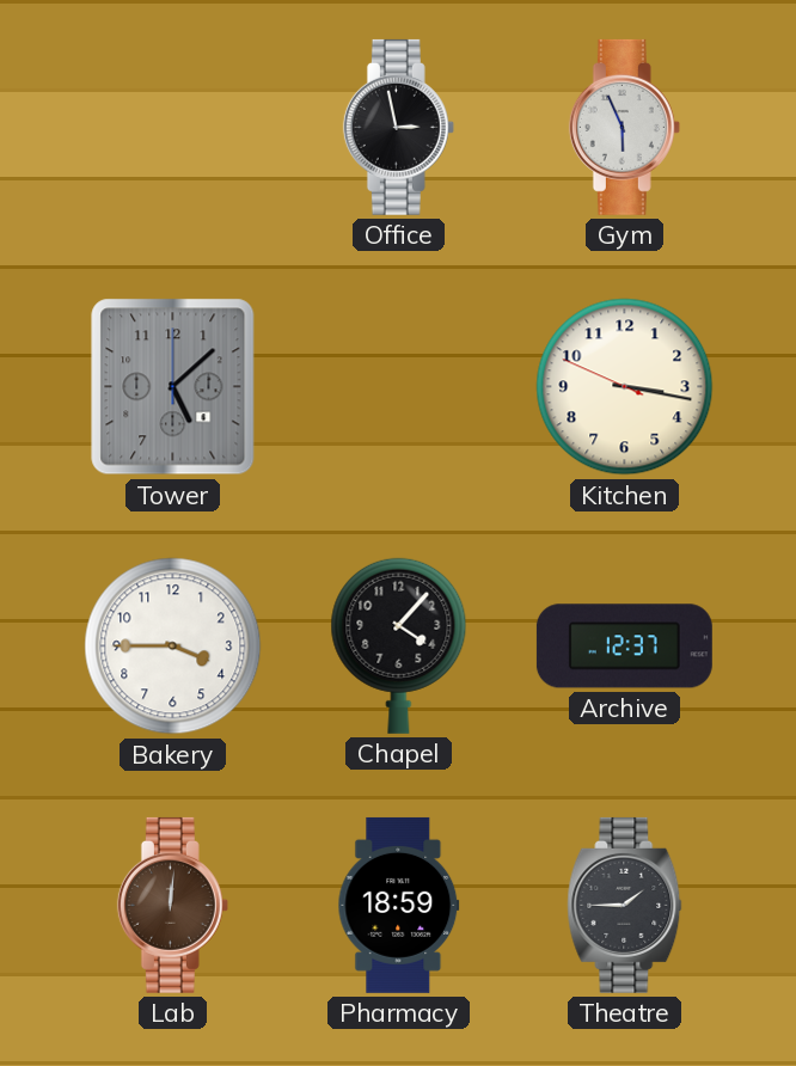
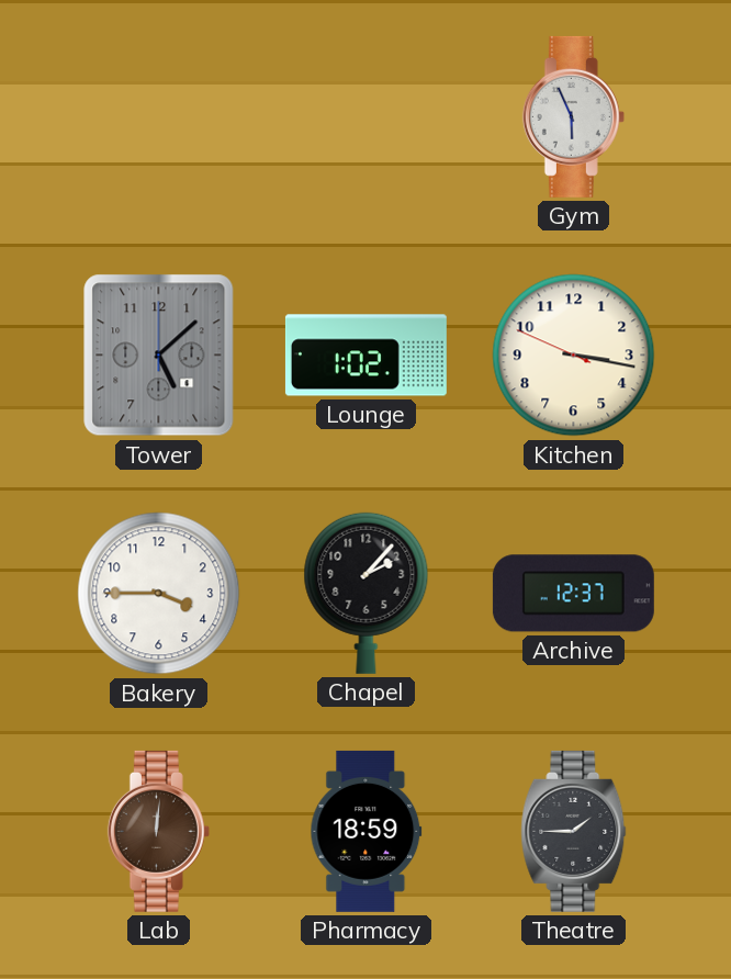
Office: 2:58 -> none (398, 127)
Lounge: none -> 1:02 (365, 356)
Chapel: 4:07 -> 2:07 (367, 593)
